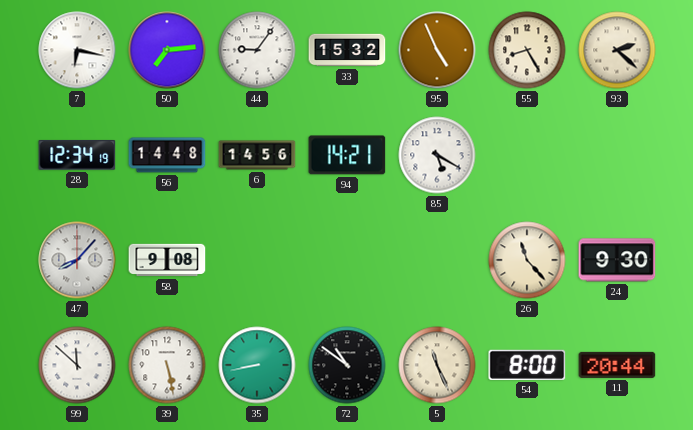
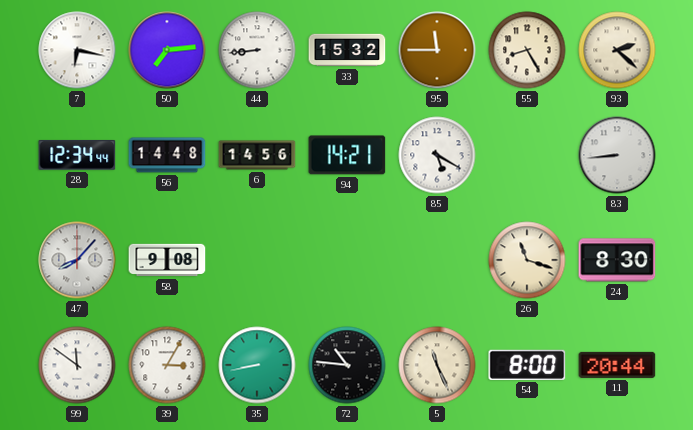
44: 9:06 -> 8:44 (257, 50)
95: 4:56 -> 11:45 (437, 50)
28: 12:34:19 -> 12:34:44 (77, 155)
83: none -> 8:44 (617, 155)
26: 11:23 -> 11:18 (527, 260)
24: 9:30 -> 8:30 (617, 260)
99: 11:52 -> 11:51 (77, 365)
39: 5:28 -> 3:05 (167, 365)
72: 10:51 -> 10:46 (347, 365)
